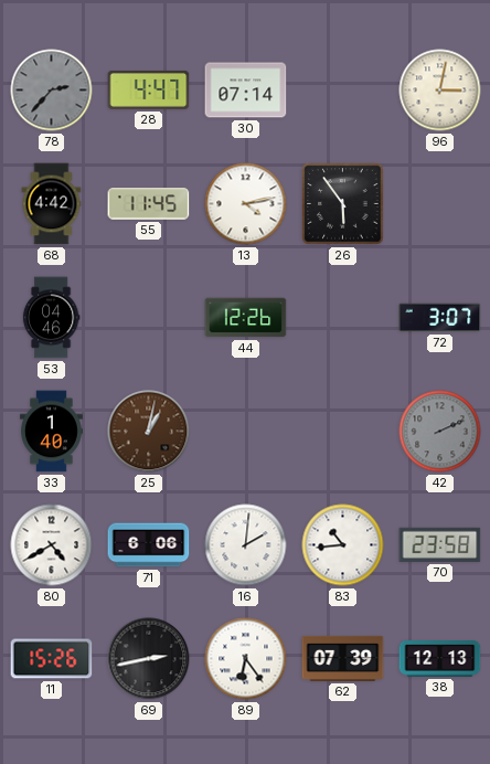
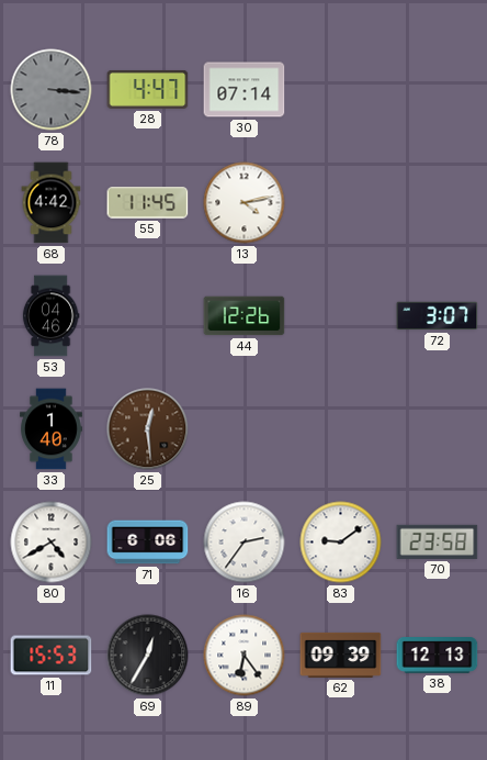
78: 2:37 -> 3:16 (52, 90)
96: 3:02 -> none (440, 91)
26: 5:54 -> none (343, 204)
25: 1:02 -> 12:29 (148, 429)
42: 2:11 -> none (440, 432)
16: 2:01 -> 2:36 (245, 543)
83: 10:44 -> 9:09 (341, 543)
11: 15:26 -> 15:53 (52, 656)
69: 2:43 -> 12:35 (148, 656)
62: 07:39 -> 09:39 (341, 655)
